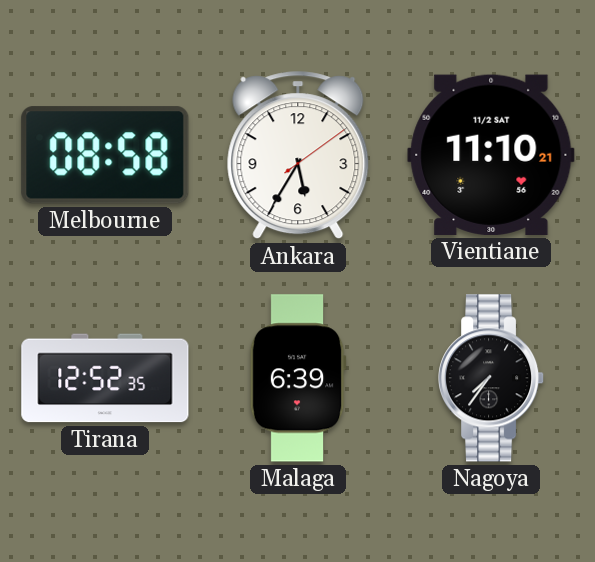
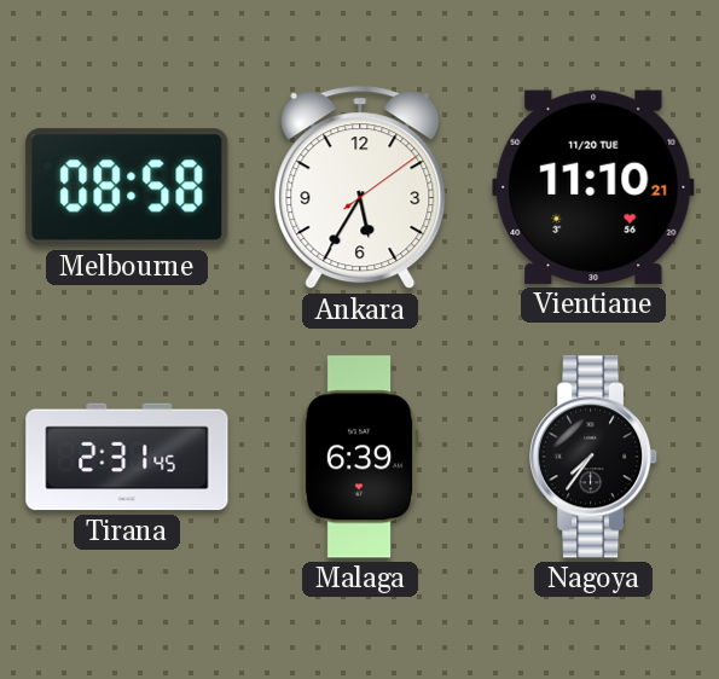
Vientiane date: 11/2 SAT -> 11/20 TUE (593, 187)
Tirana: 12:52 -> 2:31 (127, 457)
